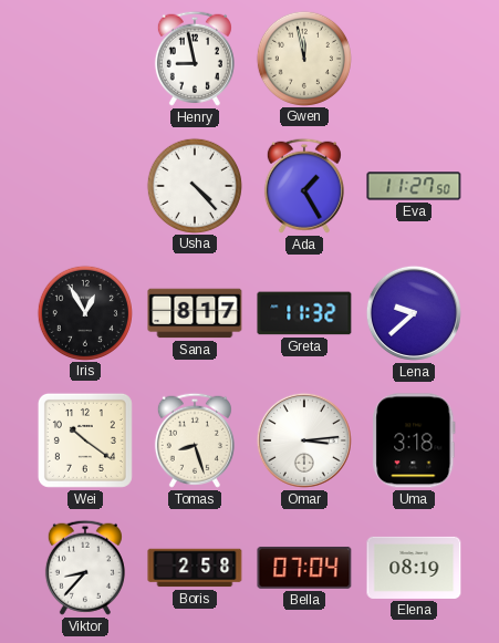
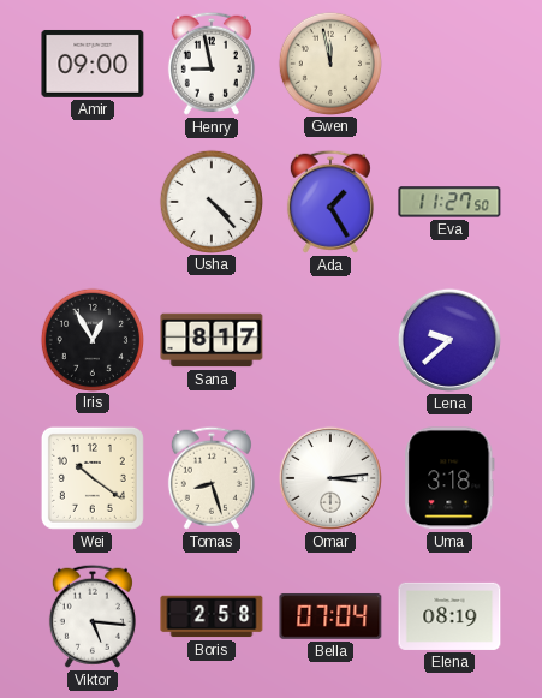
Amir: none -> 09:00 (93, 64)
Greta: 11:32 -> none (304, 313)
Viktor: 8:37 -> 5:16 (93, 616)
